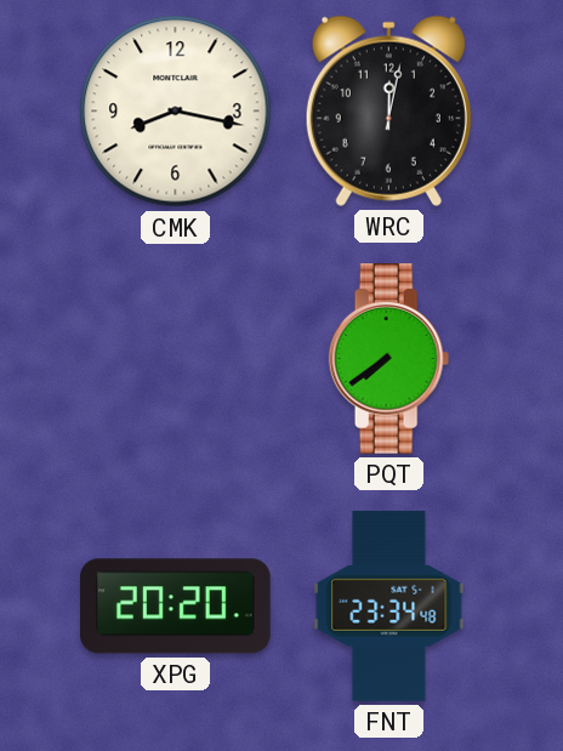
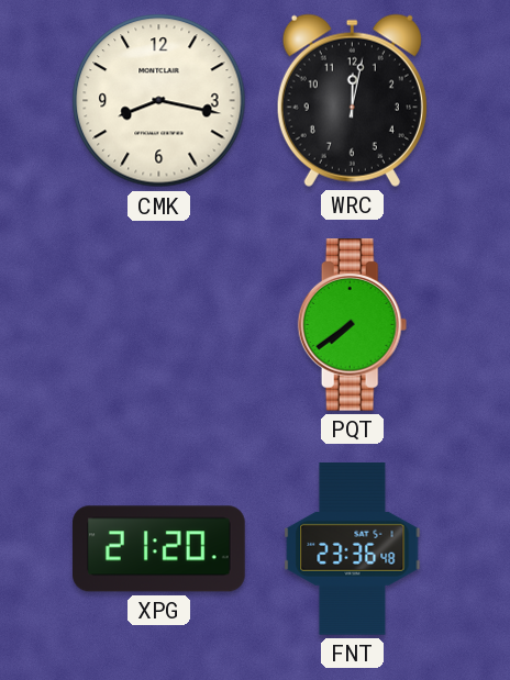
XPG: 20:20 -> 21:20 (159, 549)
FNT: 23:34 -> 23:36 (353, 549)
